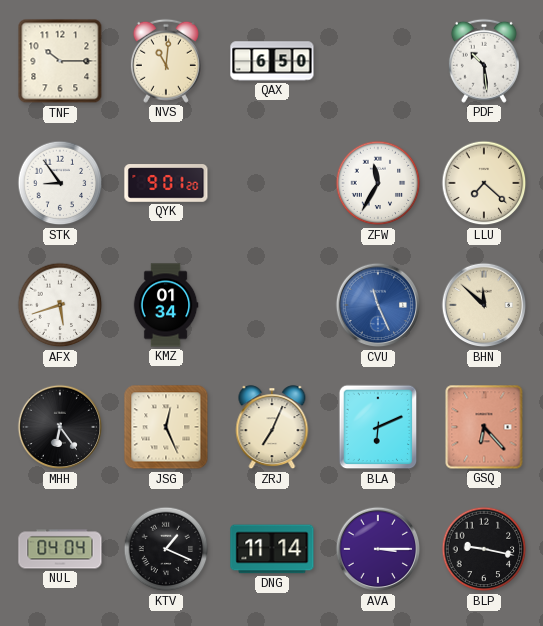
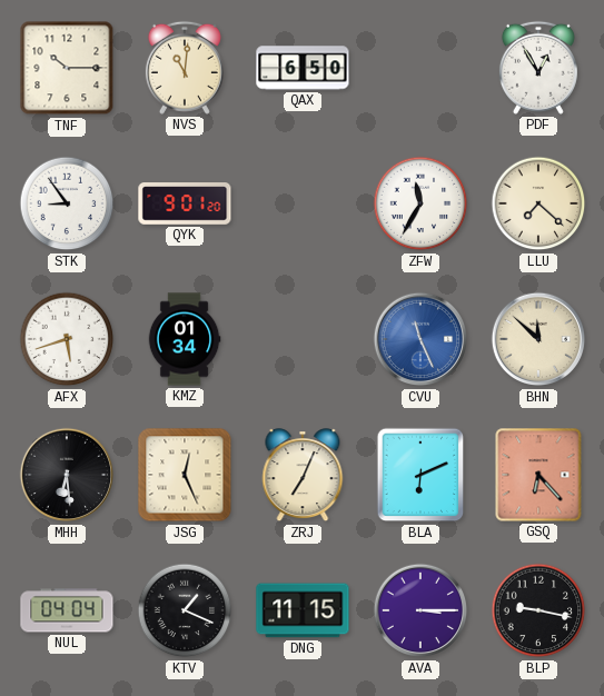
PDF: 10:29 -> 12:55 (538, 68)
MHH: 6:24 -> 6:29 (67, 475)
DNG: 11:14 -> 11:15 (303, 610)
